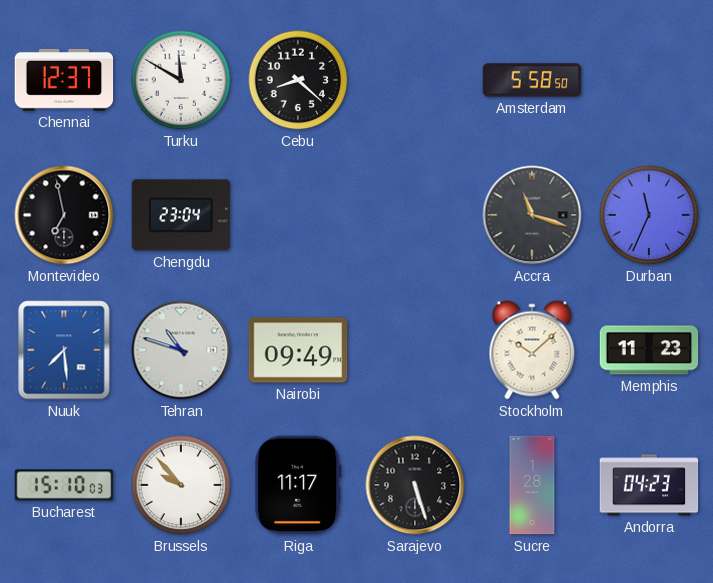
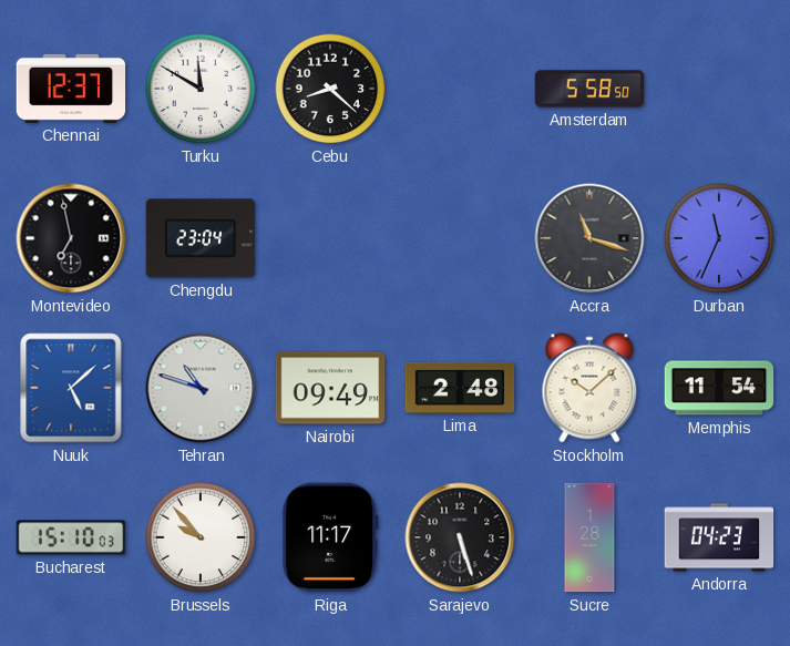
Nuuk: 7:29 -> 5:08 (71, 388)
Lima: none -> 2:48 (460, 388)
Memphis: 11:23 -> 11:54 (719, 388)
